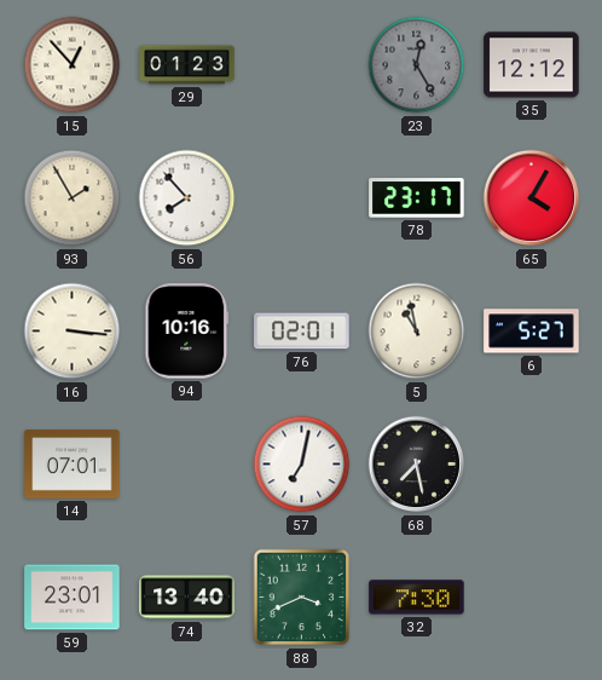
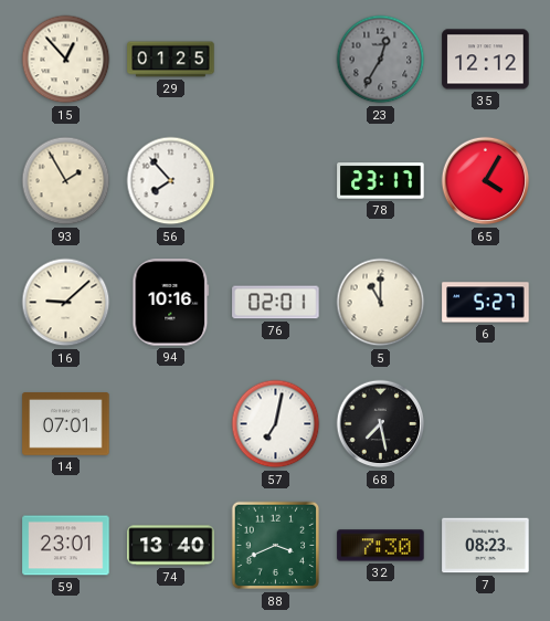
29: 01:23 -> 01:25 (171, 60)
23: 12:25 -> 12:35 (381, 60)
16: 3:16 -> 9:08 (66, 303)
5: 10:58 -> 11:00 (381, 303)
7: none -> 08:23 (486, 546)
